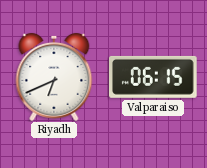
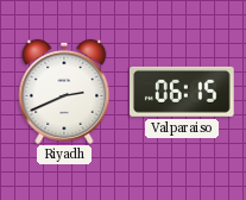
Riyadh: 6:41 -> 2:41 (64, 92)
